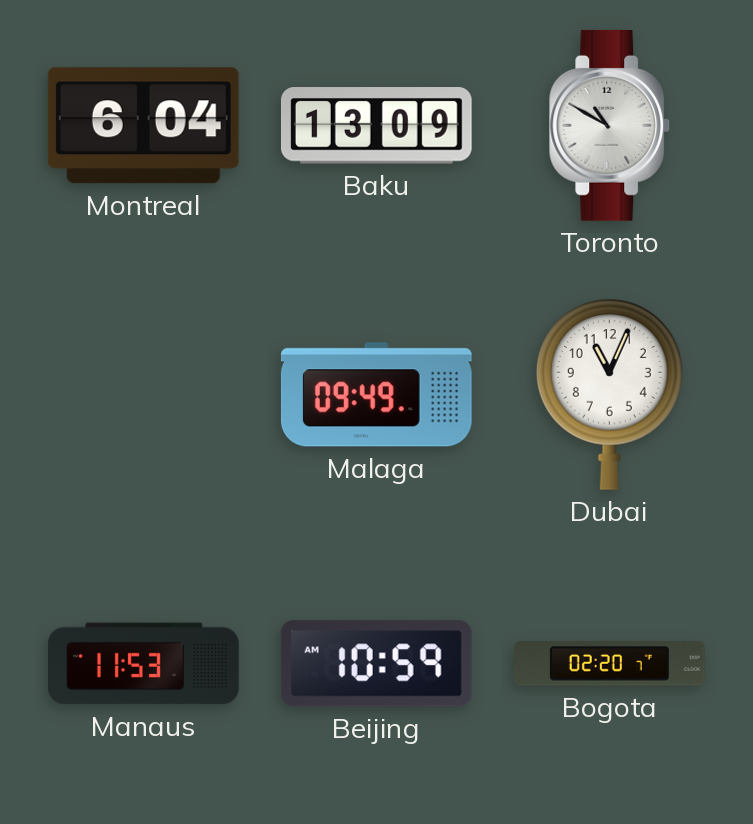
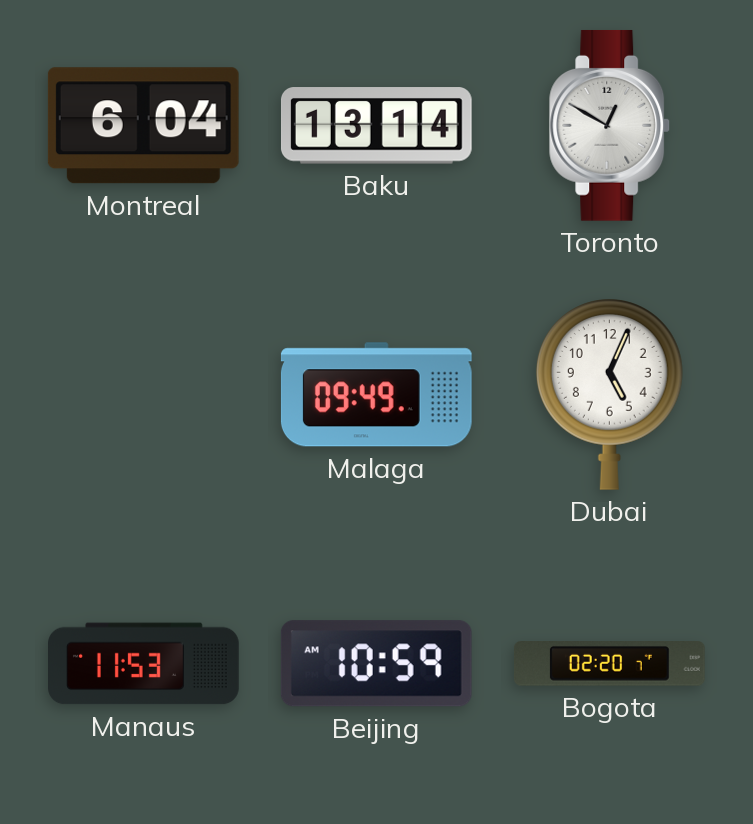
Baku: 13:09 -> 13:14 (376, 126)
Toronto: 10:50 -> 12:50 (610, 125)
Dubai: 11:04 -> 5:04 (609, 394)
